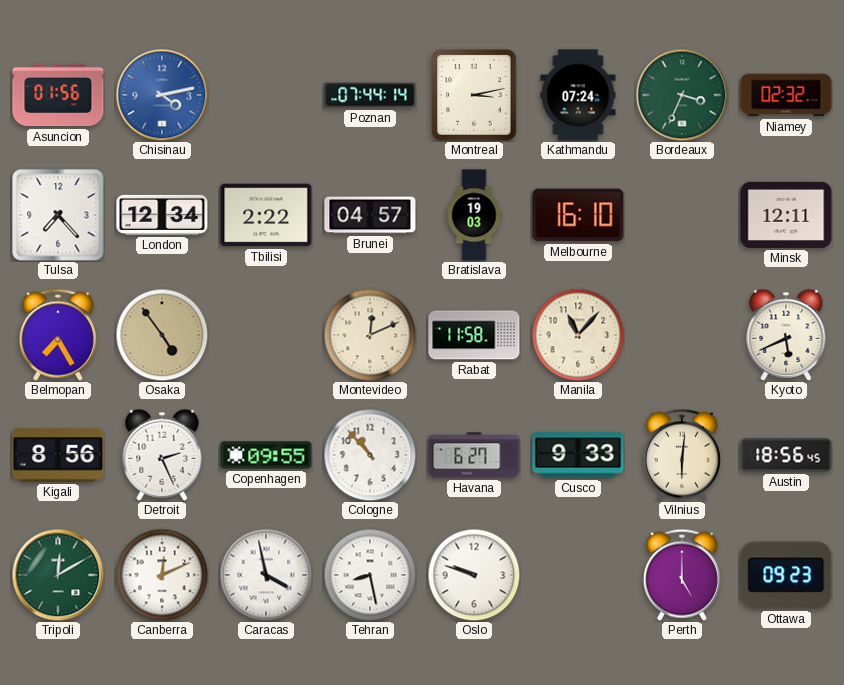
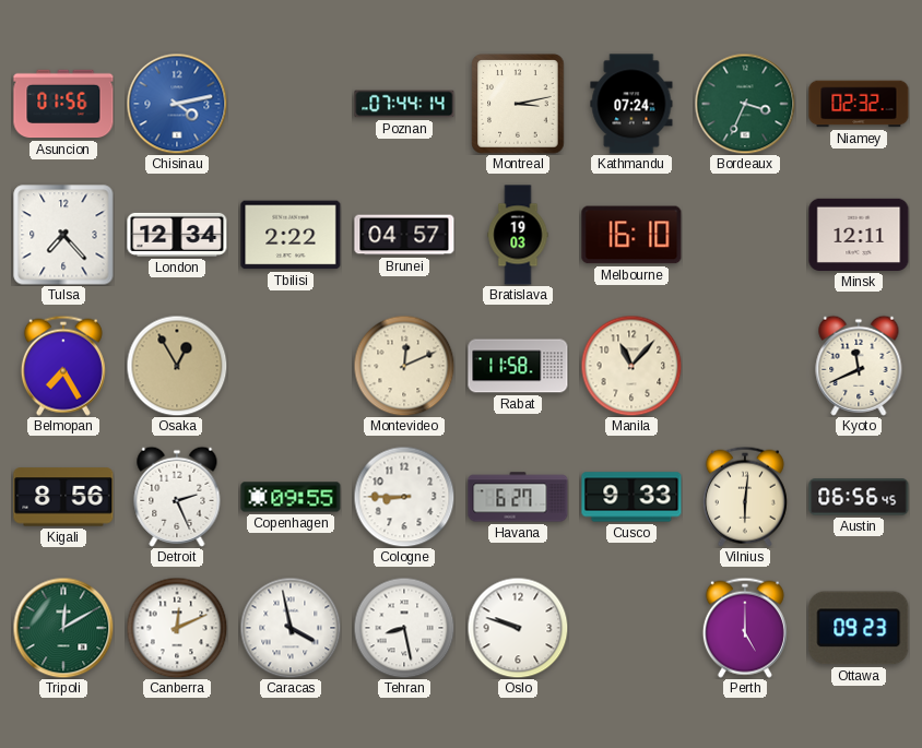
Osaka: 4:54 -> 12:55 (177, 366)
Kyoto: 5:41 -> 11:41 (859, 366)
Cologne: 10:53 -> 8:45 (404, 497)
Austin: 18:56 -> 06:56 (859, 497)
